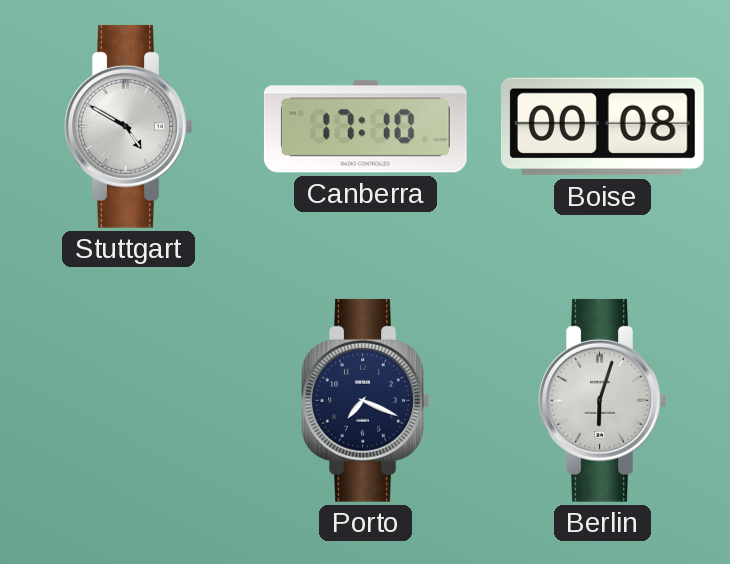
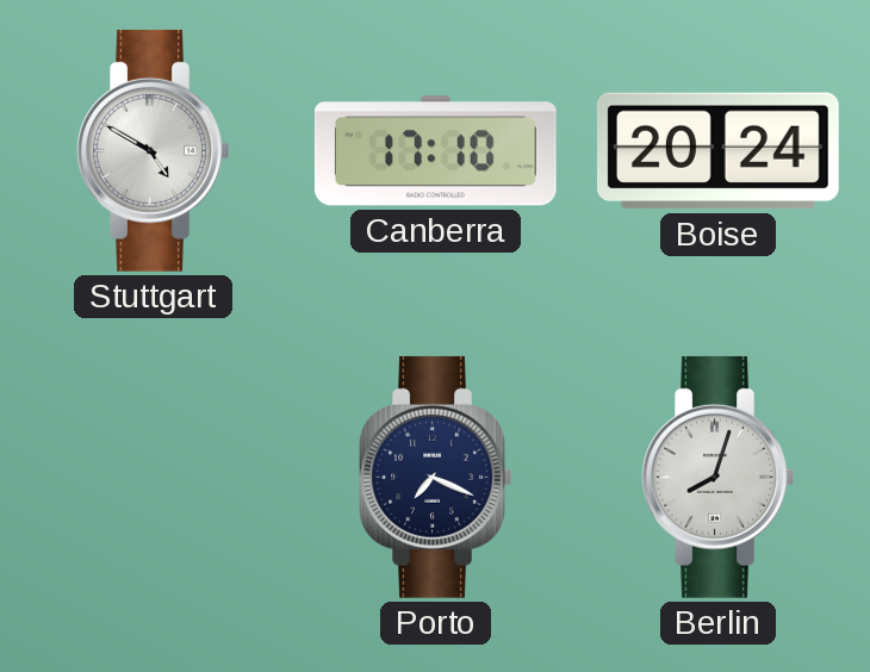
Boise: 00:08 -> 20:24 (717, 151)
Berlin: 6:03 -> 8:03 (719, 477)
